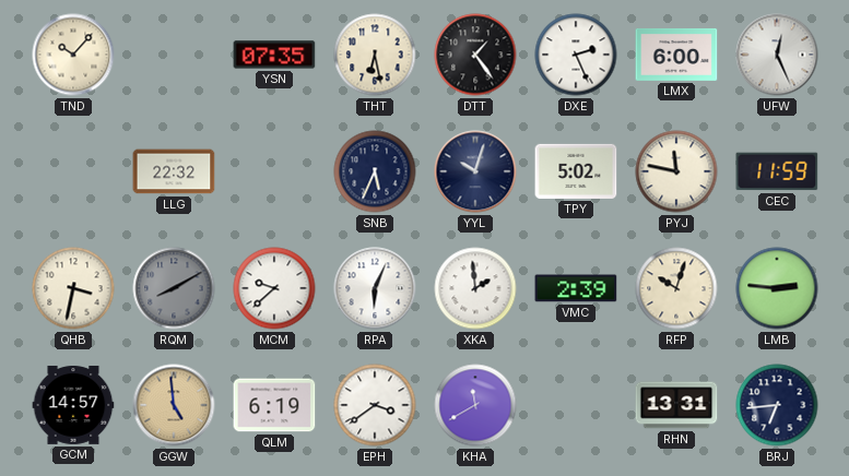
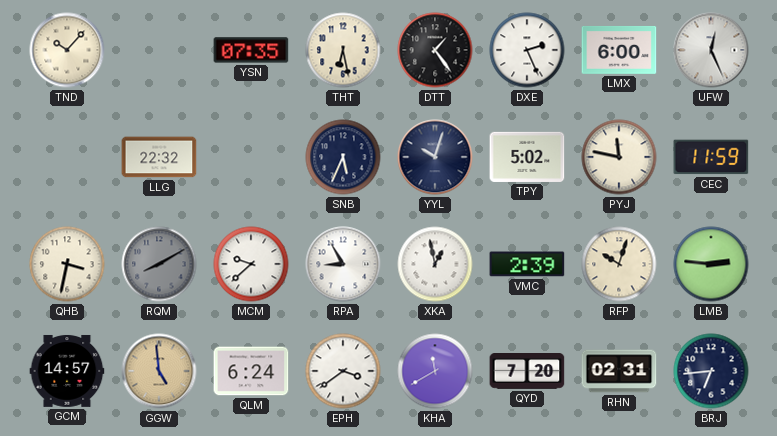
RPA: 6:04 -> 8:55 (343, 264)
XKA: 1:59 -> 12:58 (435, 264)
QLM: 6:19 -> 6:24 (251, 371)
QYD: none -> 7:20 (527, 372)
RHN: 13:31 -> 02:31 (619, 371)
